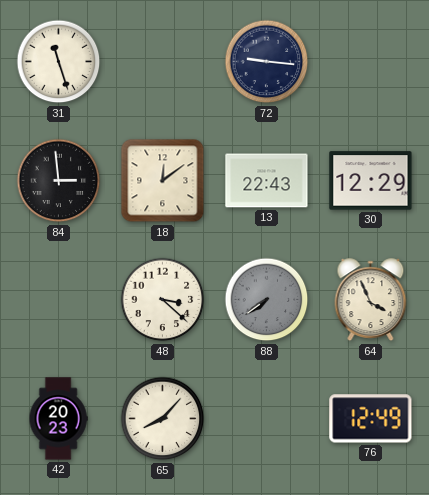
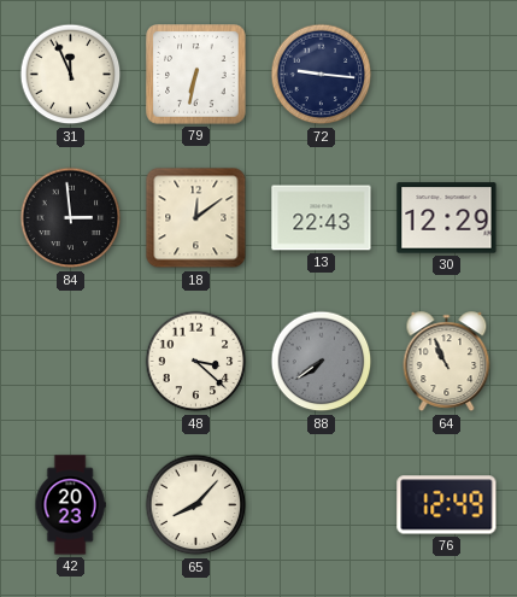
31: 11:27 -> 11:56 (71, 75)
79: none -> 6:32 (196, 75)
64: 3:56 -> 10:56 (447, 362)
